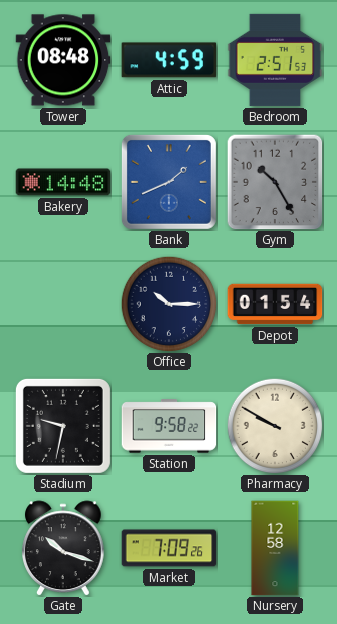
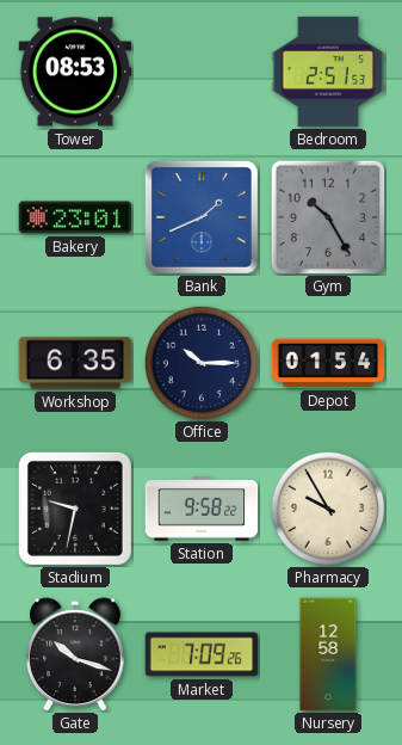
Tower: 08:48 -> 08:53 (75, 72)
Attic: 4:59 -> none (169, 60)
Bakery: 14:48 -> 23:01 (75, 217)
Workshop: none -> 6:35 (75, 363)
Pharmacy: 9:50 -> 9:55 (328, 509)
